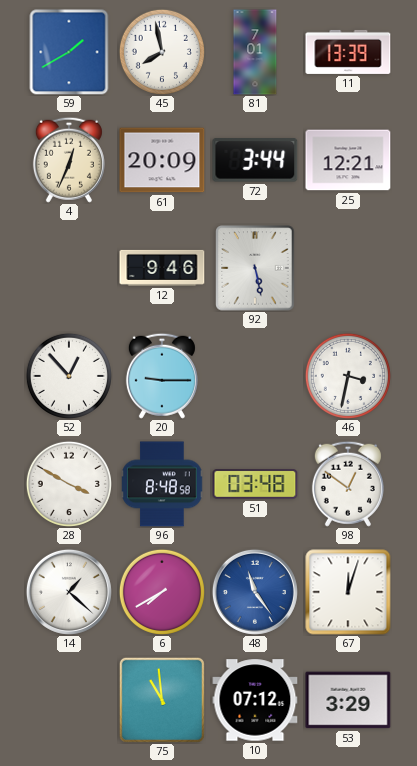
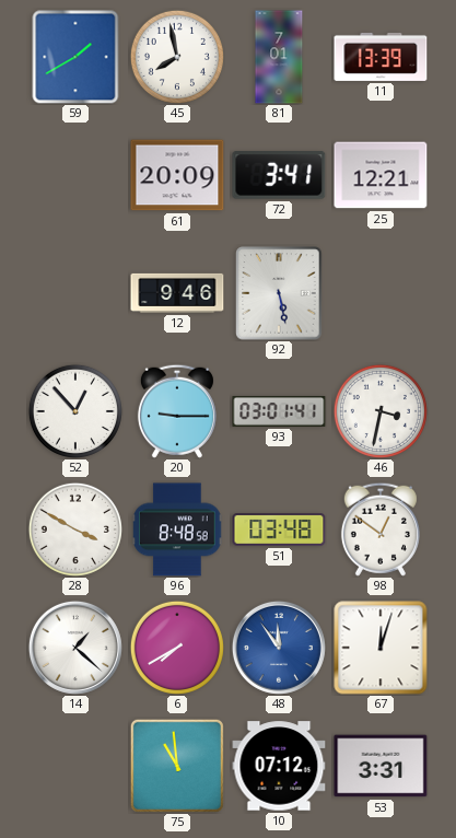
4: 12:34 -> none (69, 160)
72: 3:44 -> 3:41 (279, 175)
93: none -> 03:01 (279, 411)
48: 11:24 -> 11:54 (279, 648)
53: 3:29 -> 3:31 (381, 766)
